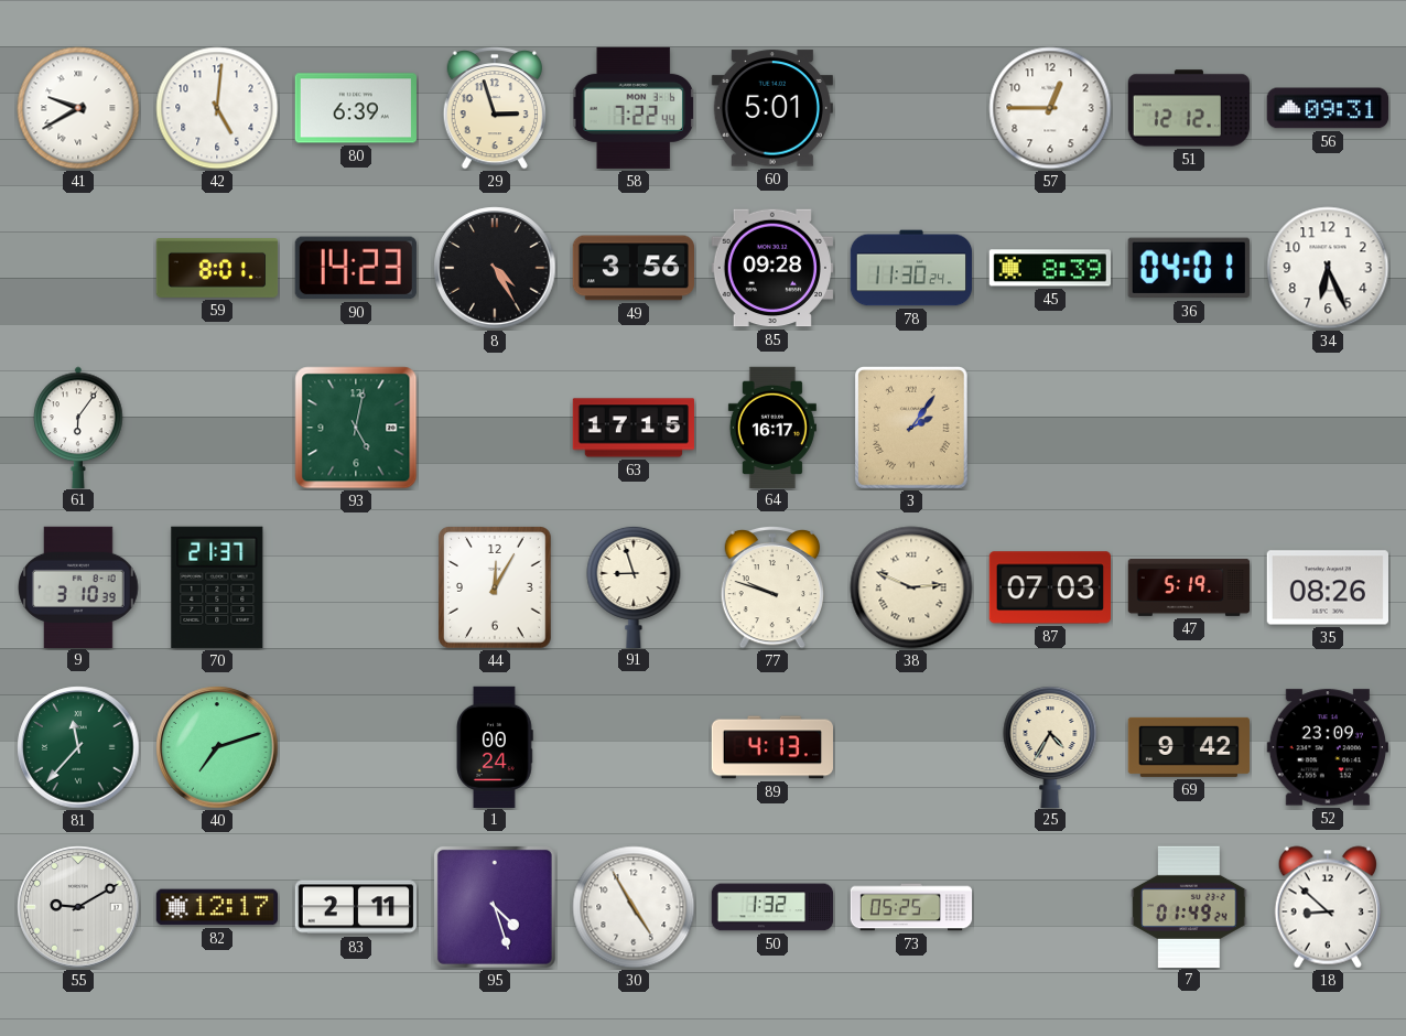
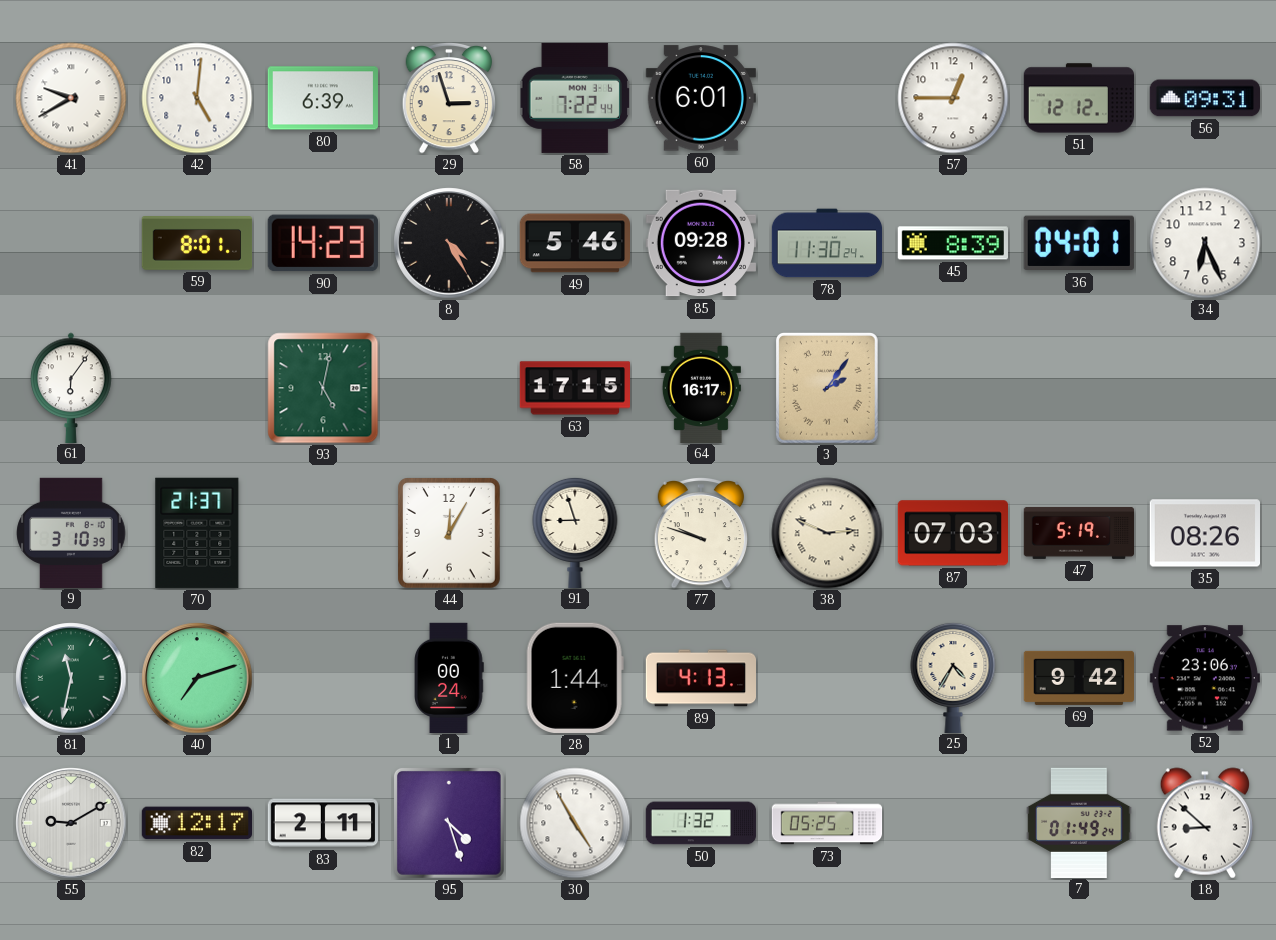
60: 5:01 -> 6:01 (701, 98)
49: 3:56 -> 5:46 (574, 243)
81: 11:37 -> 11:32 (71, 678)
28: none -> 1:44 (575, 678)
52: 23:09 -> 23:06 (1205, 678)
